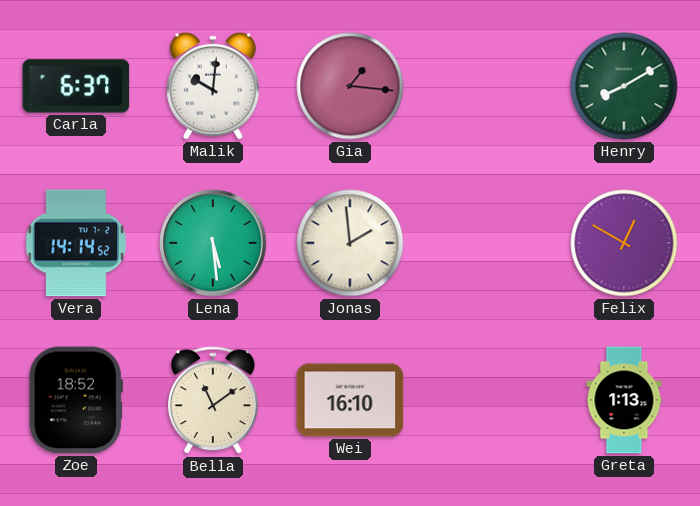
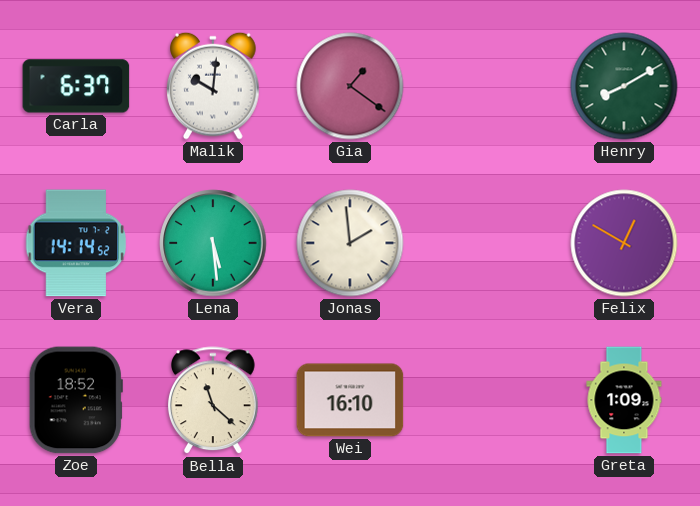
Gia: 1:16 -> 1:21 (350, 86)
Bella: 11:09 -> 11:22 (213, 401)
Greta: 1:13 -> 1:09 (624, 400)
